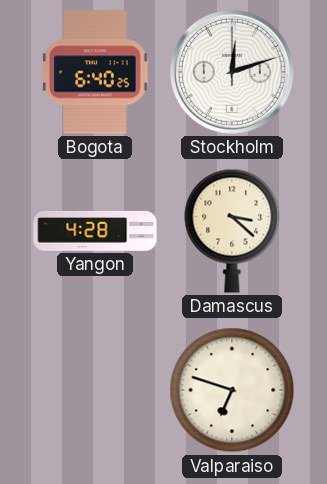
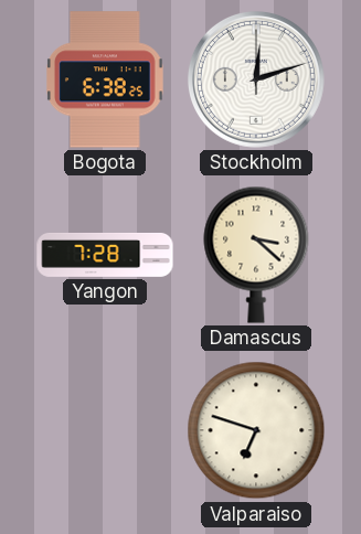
Bogota: 6:40 -> 6:38 (106, 79)
Yangon: 4:28 -> 7:28 (105, 255)
